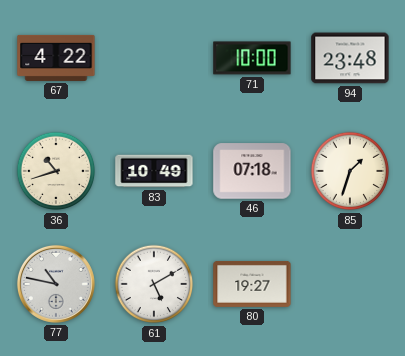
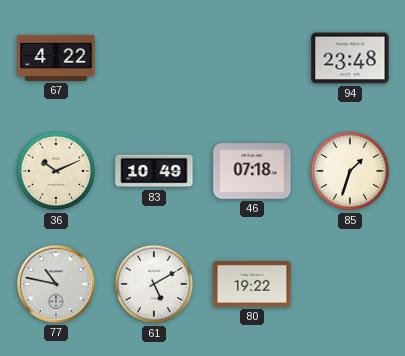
71: 10:00 -> none (252, 58)
36: 10:42 -> 10:11 (56, 171)
80: 19:27 -> 19:22 (252, 284)
